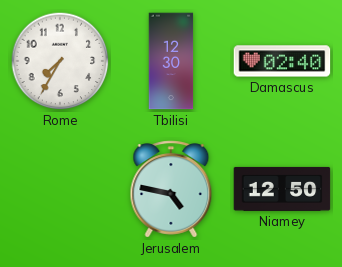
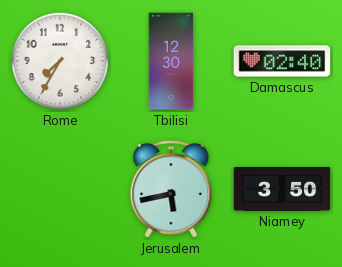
Jerusalem: 4:47 -> 5:43 (171, 189)
Niamey: 12:50 -> 3:50 (282, 189)
